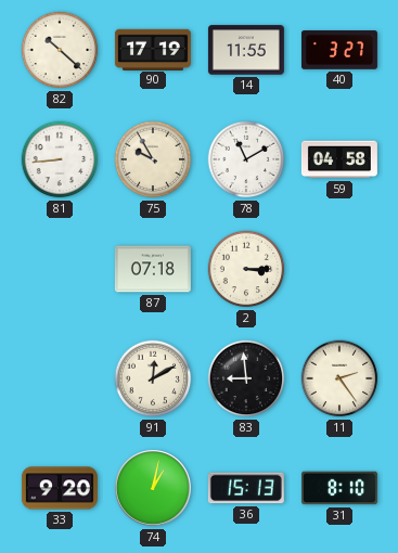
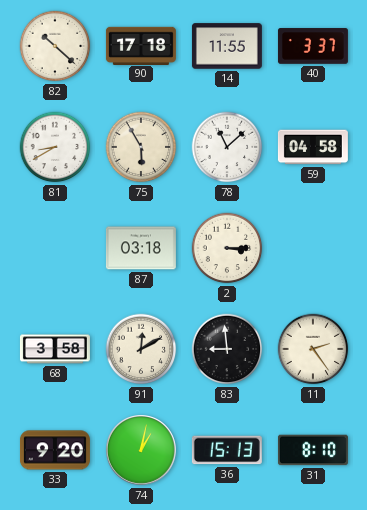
90: 17:19 -> 17:18 (141, 45)
40: 3:27 -> 3:37 (313, 46)
81: 8:44 -> 8:40 (55, 147)
75: 9:55 -> 5:55 (141, 147)
78: 11:10 -> 11:08 (227, 147)
87: 07:18 -> 03:18 (141, 248)
68: none -> 3:58 (55, 349)
